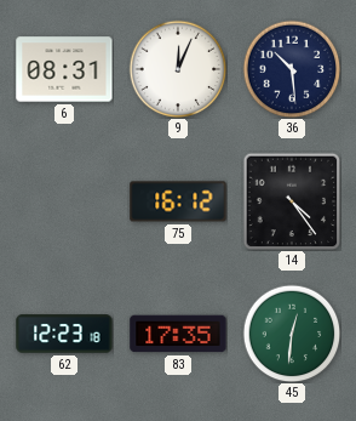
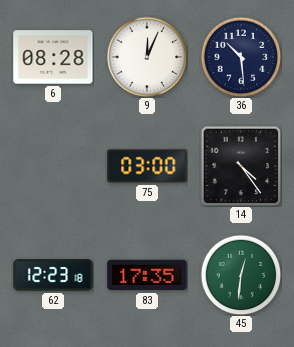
6: 08:31 -> 08:28 (53, 57)
75: 16:12 -> 03:00 (147, 166)
